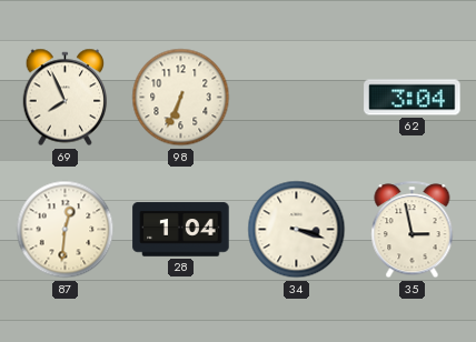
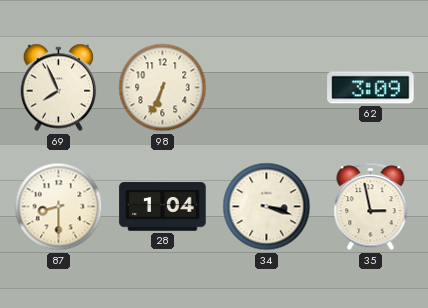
62: 3:04 -> 3:09 (371, 88)
87: 12:31 -> 8:30 (59, 207)
